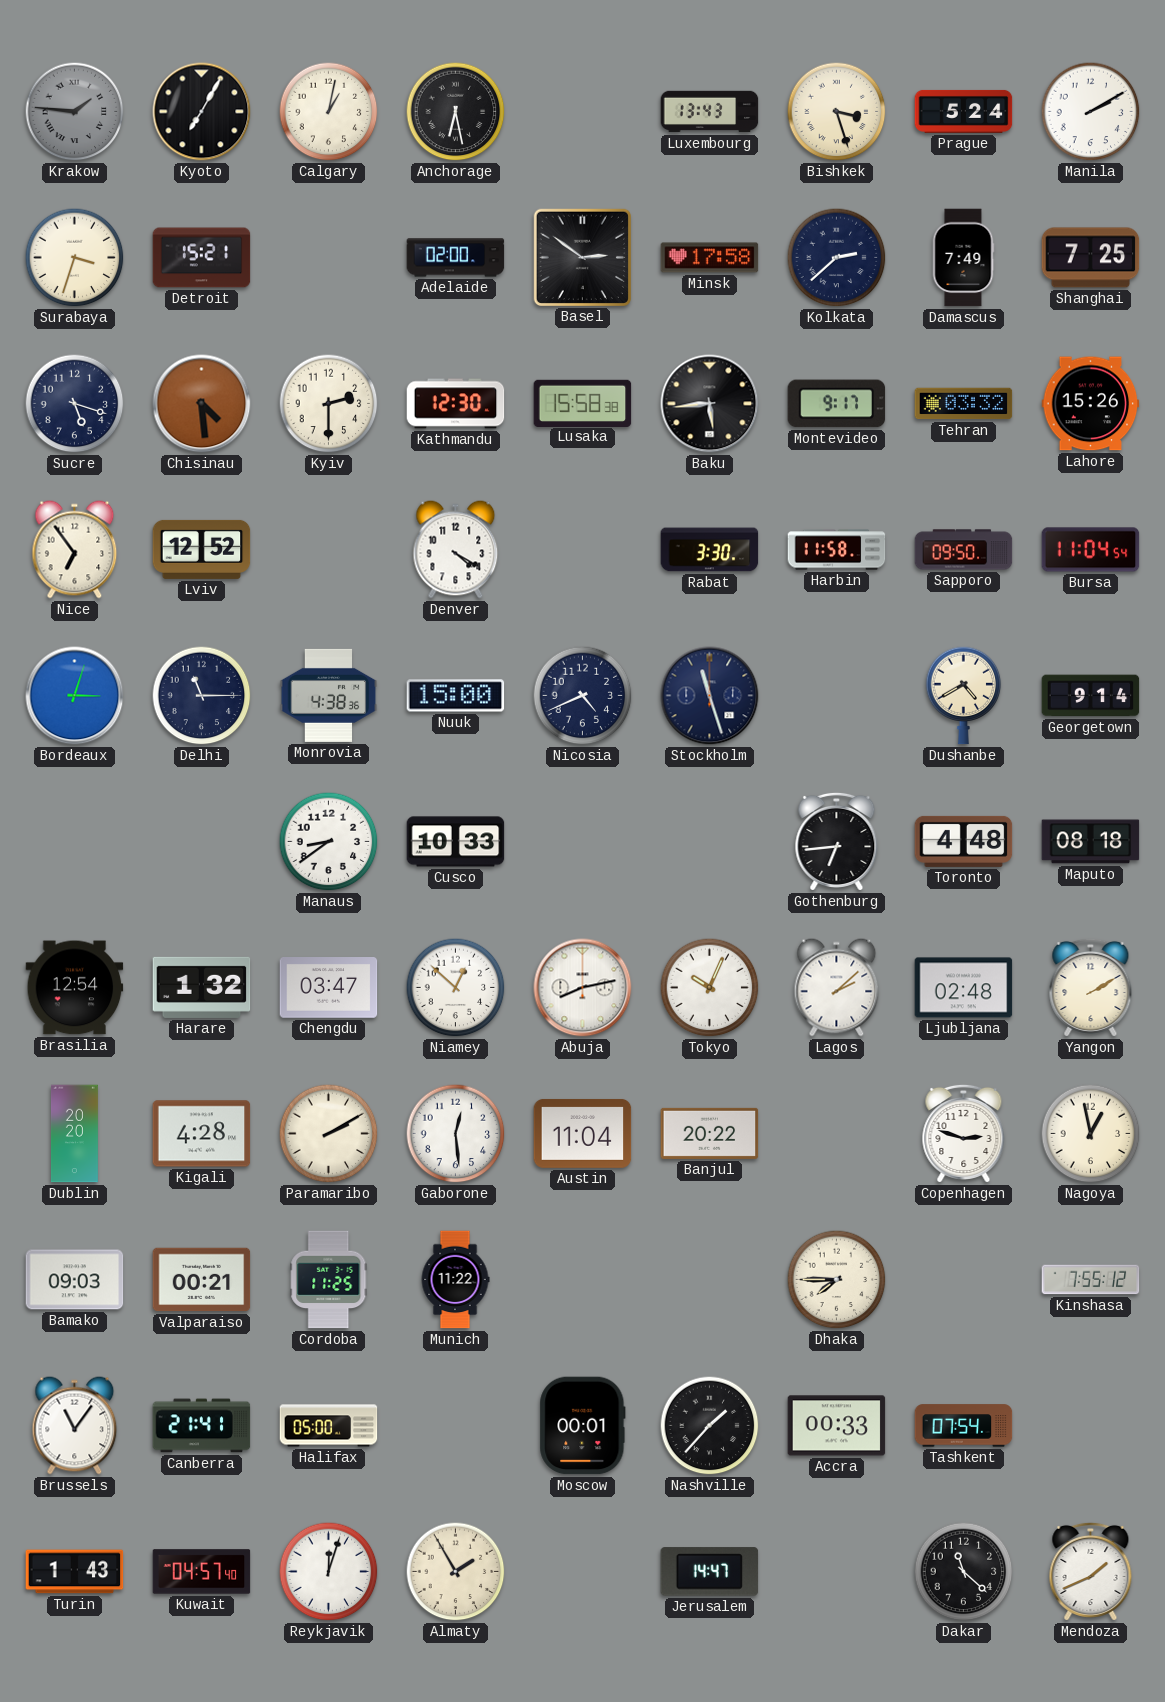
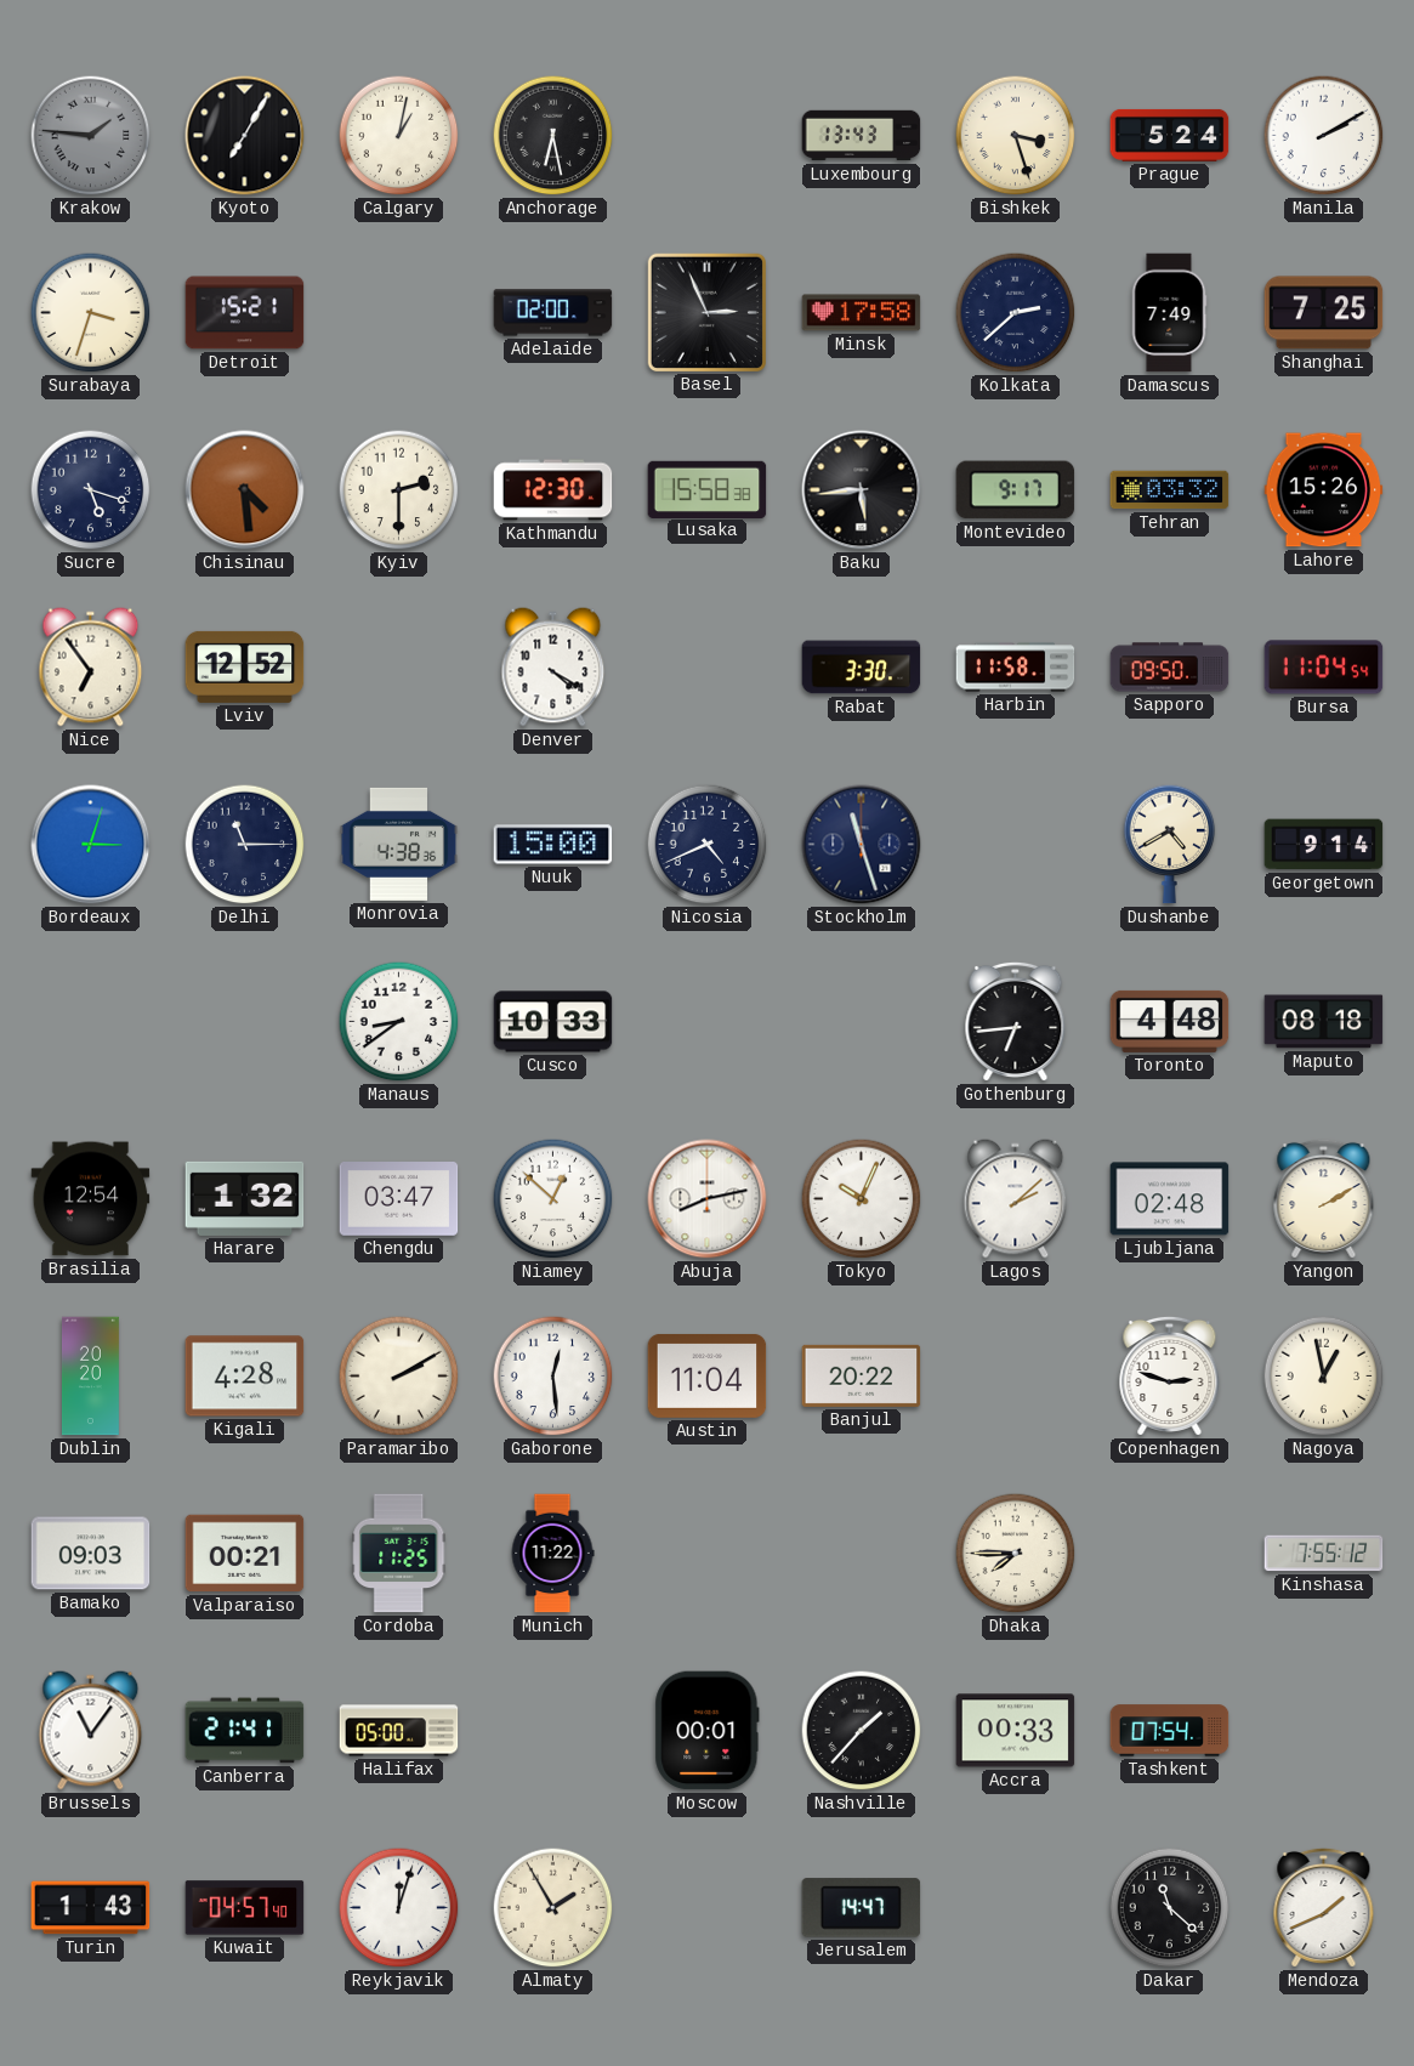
Basel: 2:51 -> 2:56 (706, 312)
